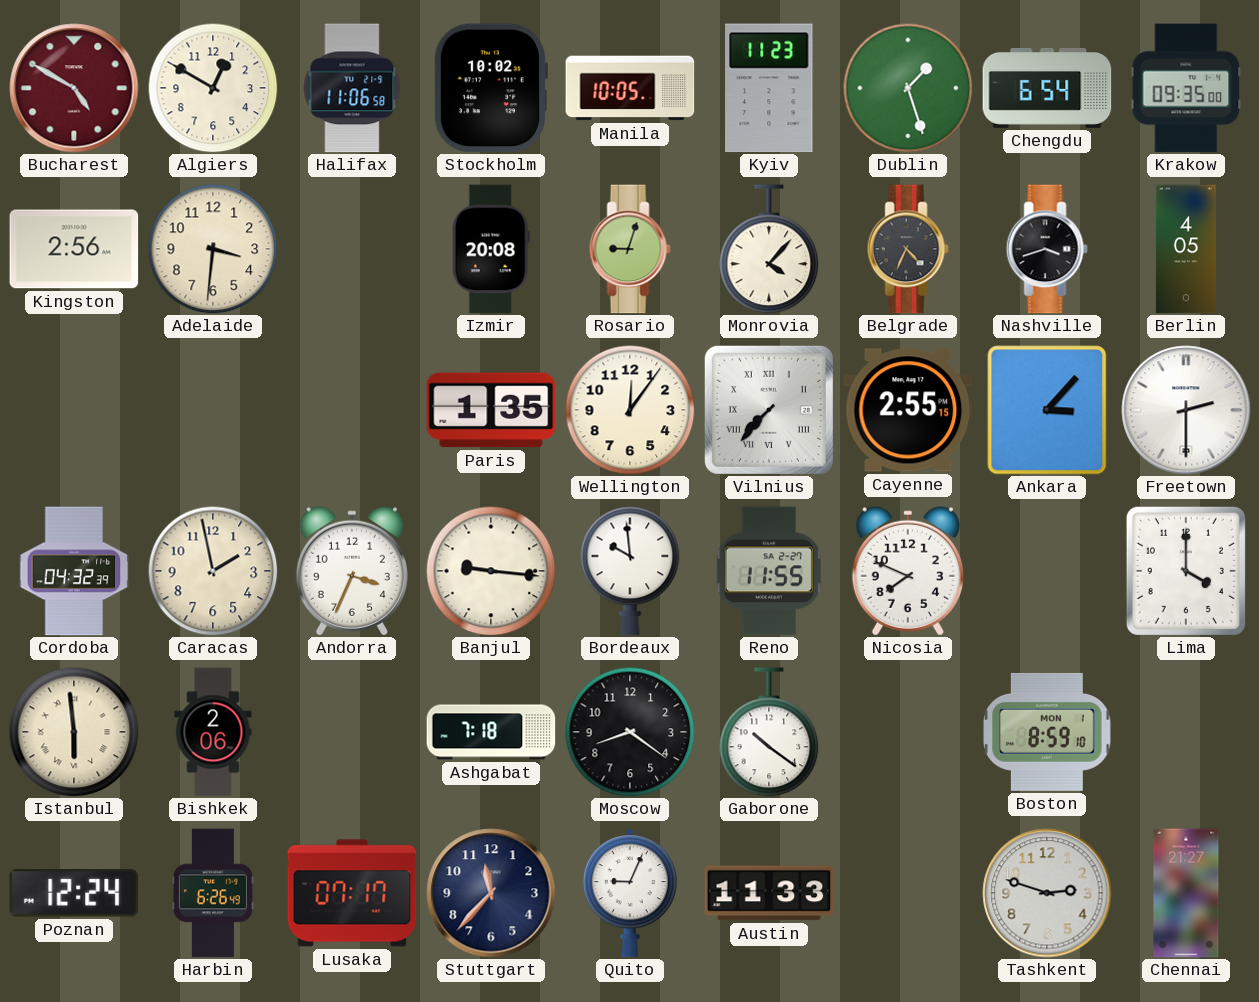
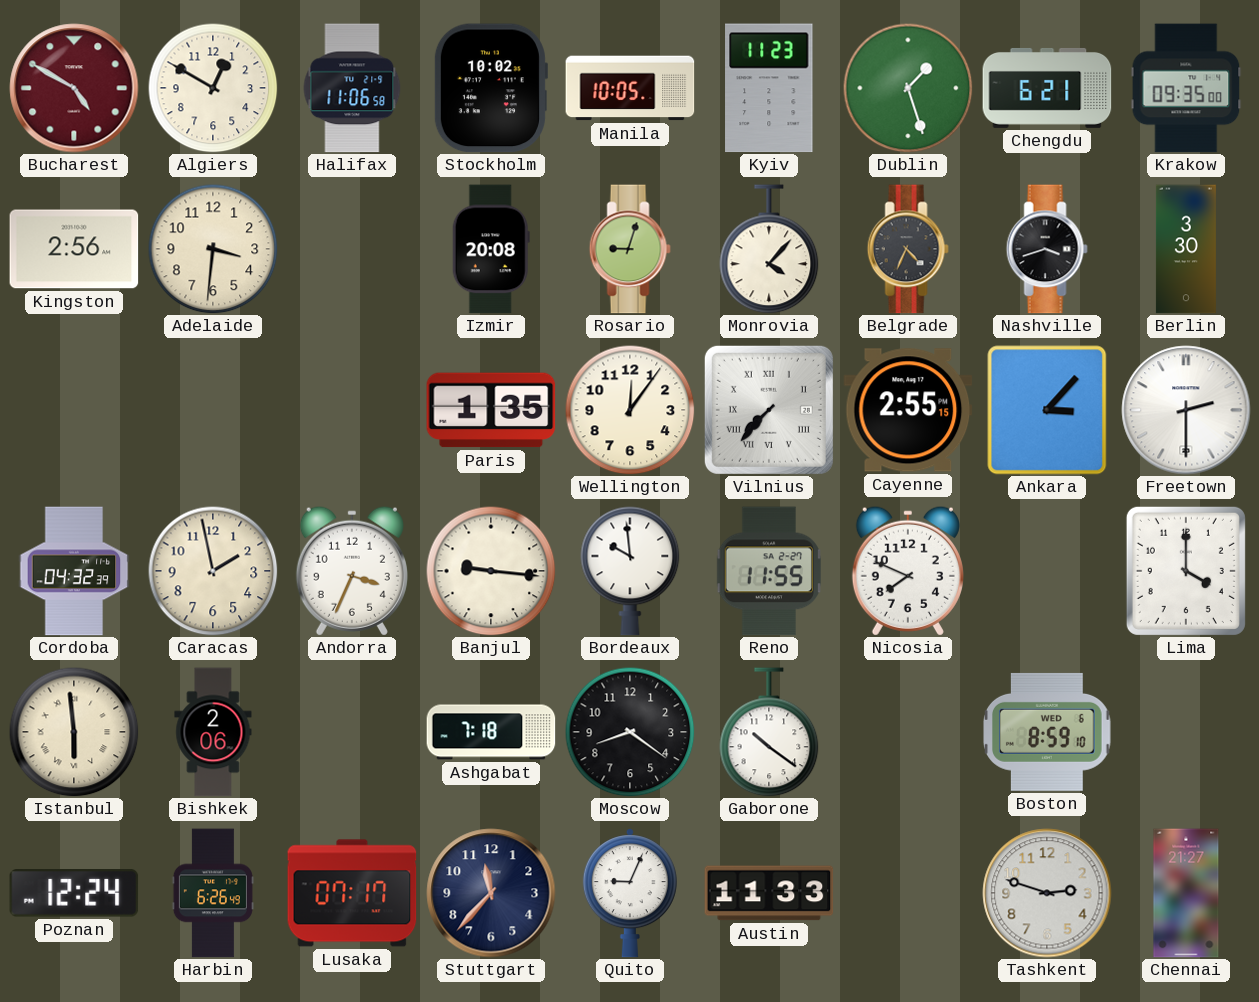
Chengdu: 6:54 -> 6:21 (1047, 88)
Berlin: 4:05 -> 3:30 (1186, 249)
Boston date: MON 1 -> WED 6 (1048, 732)
